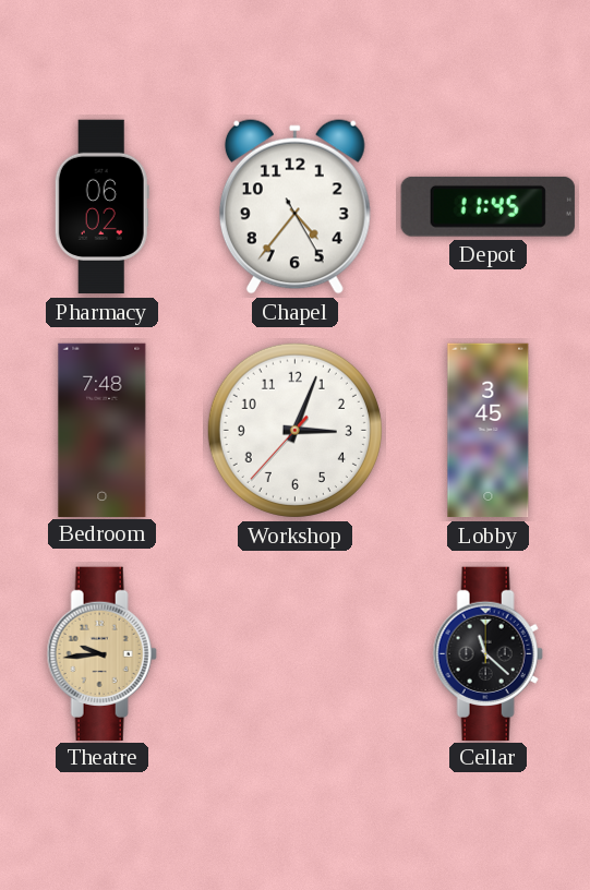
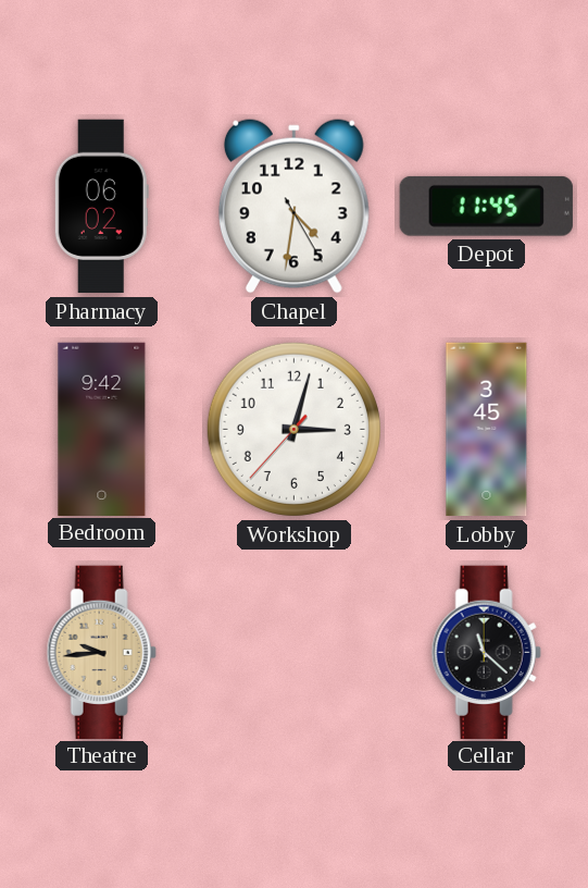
Chapel: 4:36 -> 4:31 (293, 207)
Bedroom: 7:48 -> 9:42 (102, 429)
Workshop: 3:03 -> 3:02 (293, 429)
